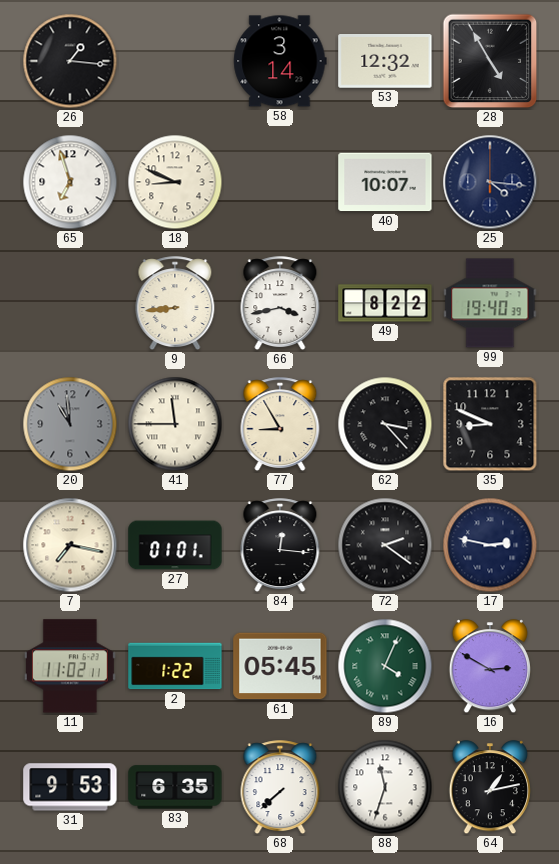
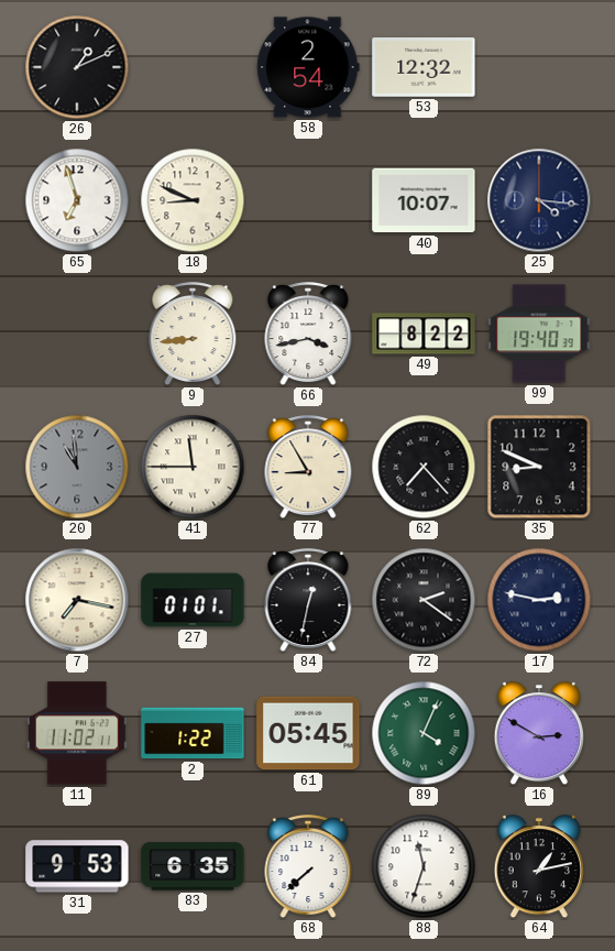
26: 1:16 -> 1:11 (77, 67)
58: 3:14 -> 2:54 (308, 67)
28: 4:55 -> none (490, 61)
62: 3:23 -> 7:23 (424, 467)
84: 12:16 -> 12:32 (308, 601)
